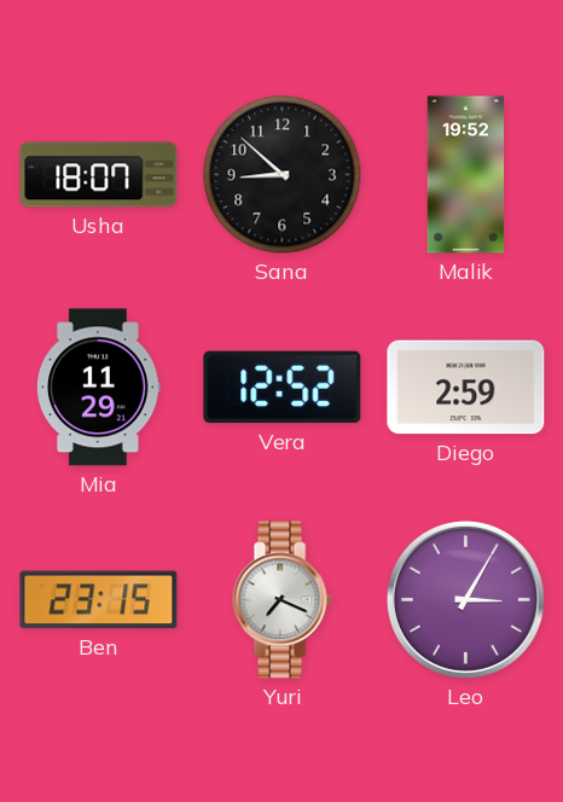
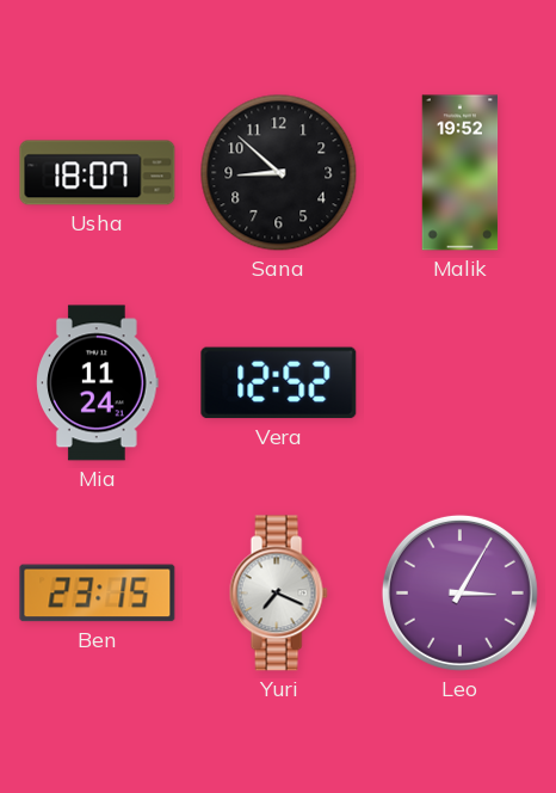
Mia: 11:29 -> 11:24 (98, 383)
Diego: 2:59 -> none (466, 388)
